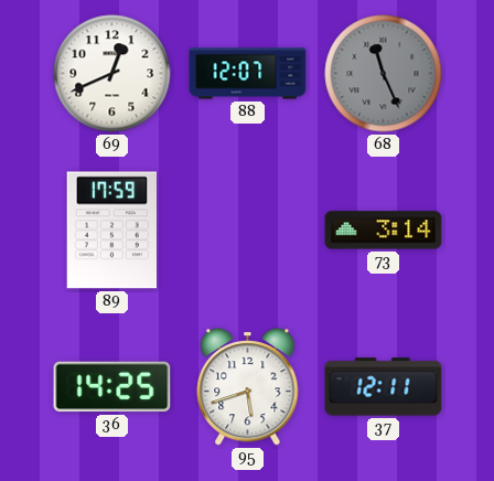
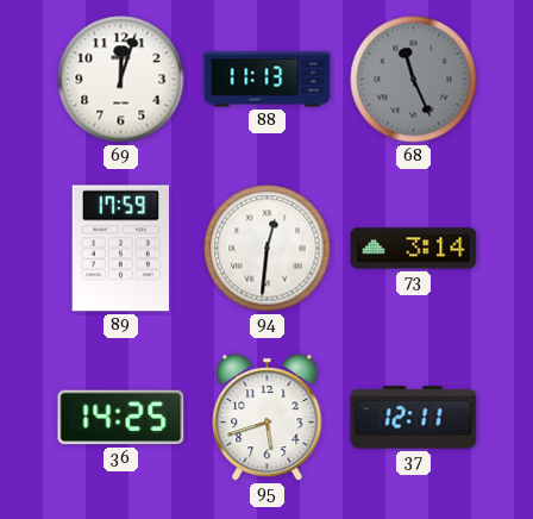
69: 12:41 -> 12:03 (121, 80)
88: 12:07 -> 11:13 (268, 80)
94: none -> 12:31 (268, 249)
